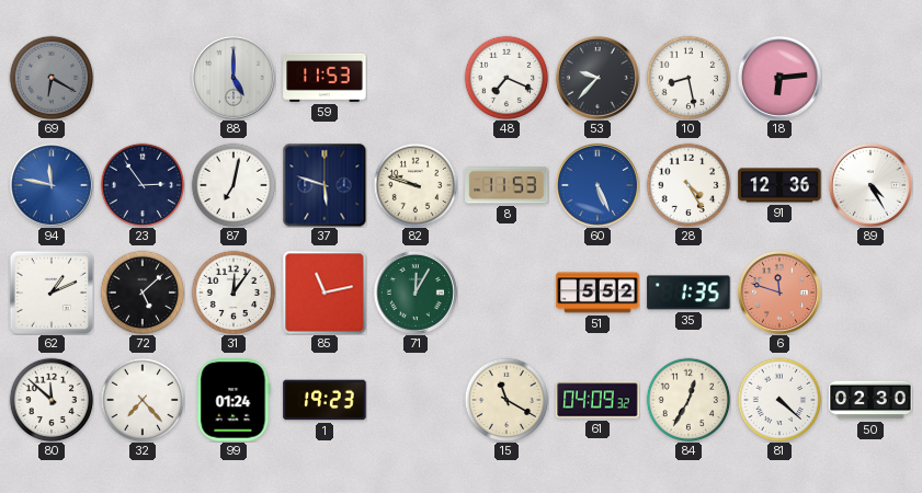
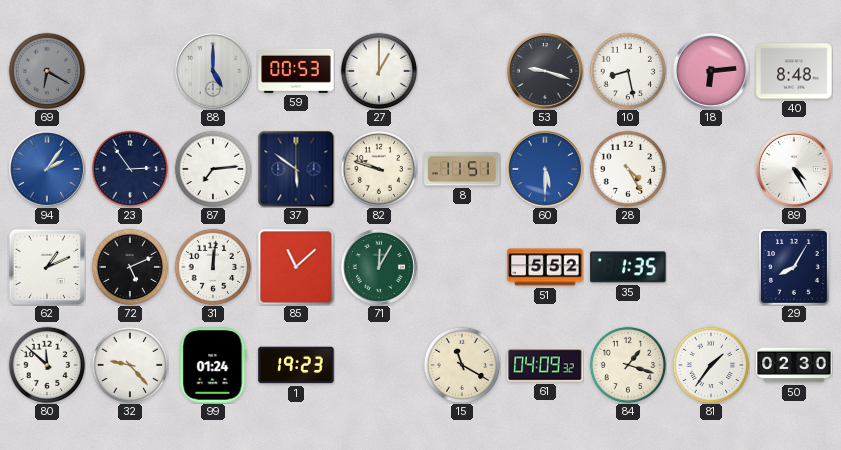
59: 11:53 -> 00:53 (296, 71)
27: none -> 1:00 (379, 71)
48: 7:19 -> none (506, 78)
53: 9:37 -> 9:18 (545, 71)
40: none -> 8:48 (794, 71)
94: 11:47 -> 2:06 (47, 169)
87: 7:02 -> 7:14 (213, 169)
37: 5:48 -> 5:51 (296, 169)
8: 11:53 -> 11:51 (462, 169)
60: 5:26 -> 5:30 (545, 169)
91: 12:36 -> none (779, 185)
72: 5:08 -> 5:11 (130, 267)
31: 12:06 -> 12:01 (213, 267)
85: 11:13 -> 11:08 (296, 267)
6: 11:48 -> none (779, 293)
29: none -> 8:05 (794, 267)
32: 7:23 -> 9:23 (130, 365)
84: 12:35 -> 1:18 (628, 365)
81: 4:22 -> 1:36 (711, 365)
